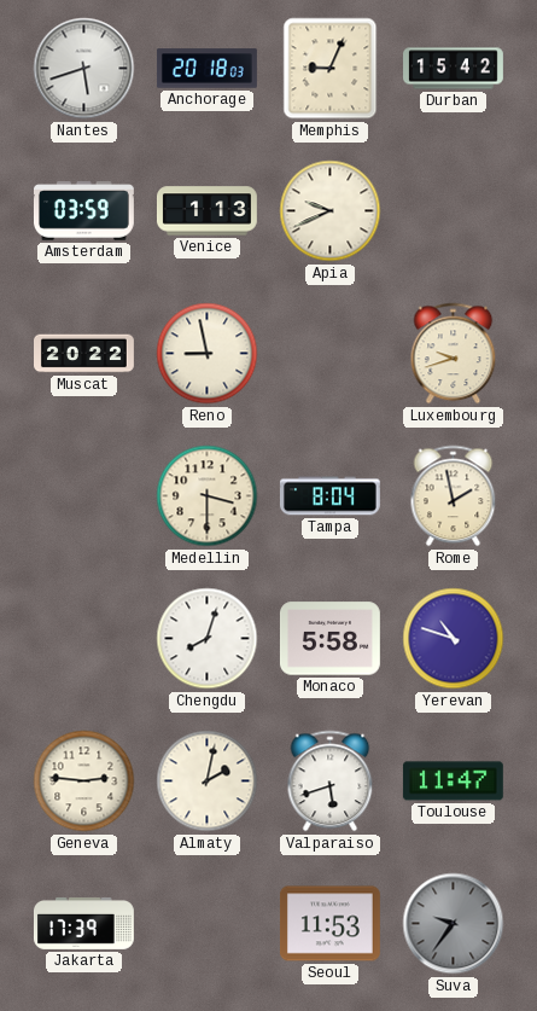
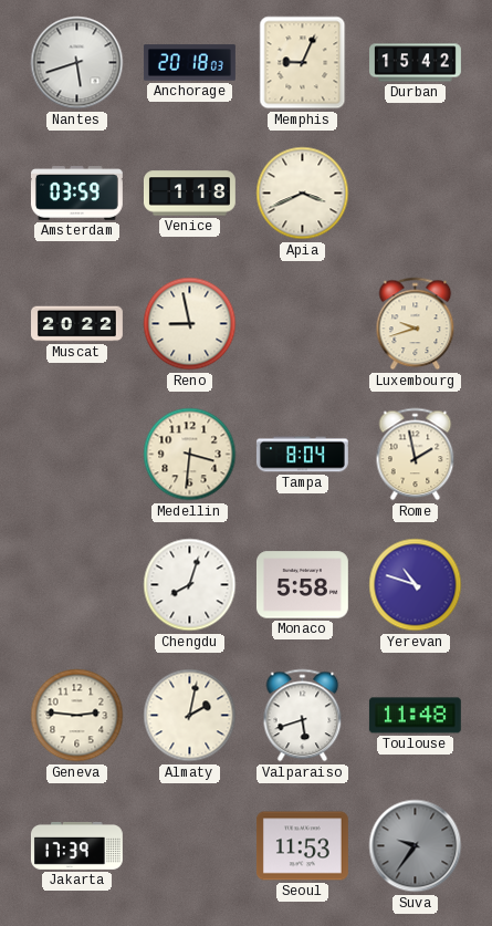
Venice: 1:13 -> 1:18 (189, 194)
Apia: 9:41 -> 3:41 (303, 194)
Medellin: 3:30 -> 3:31 (190, 455)
Toulouse: 11:47 -> 11:48 (415, 716)
